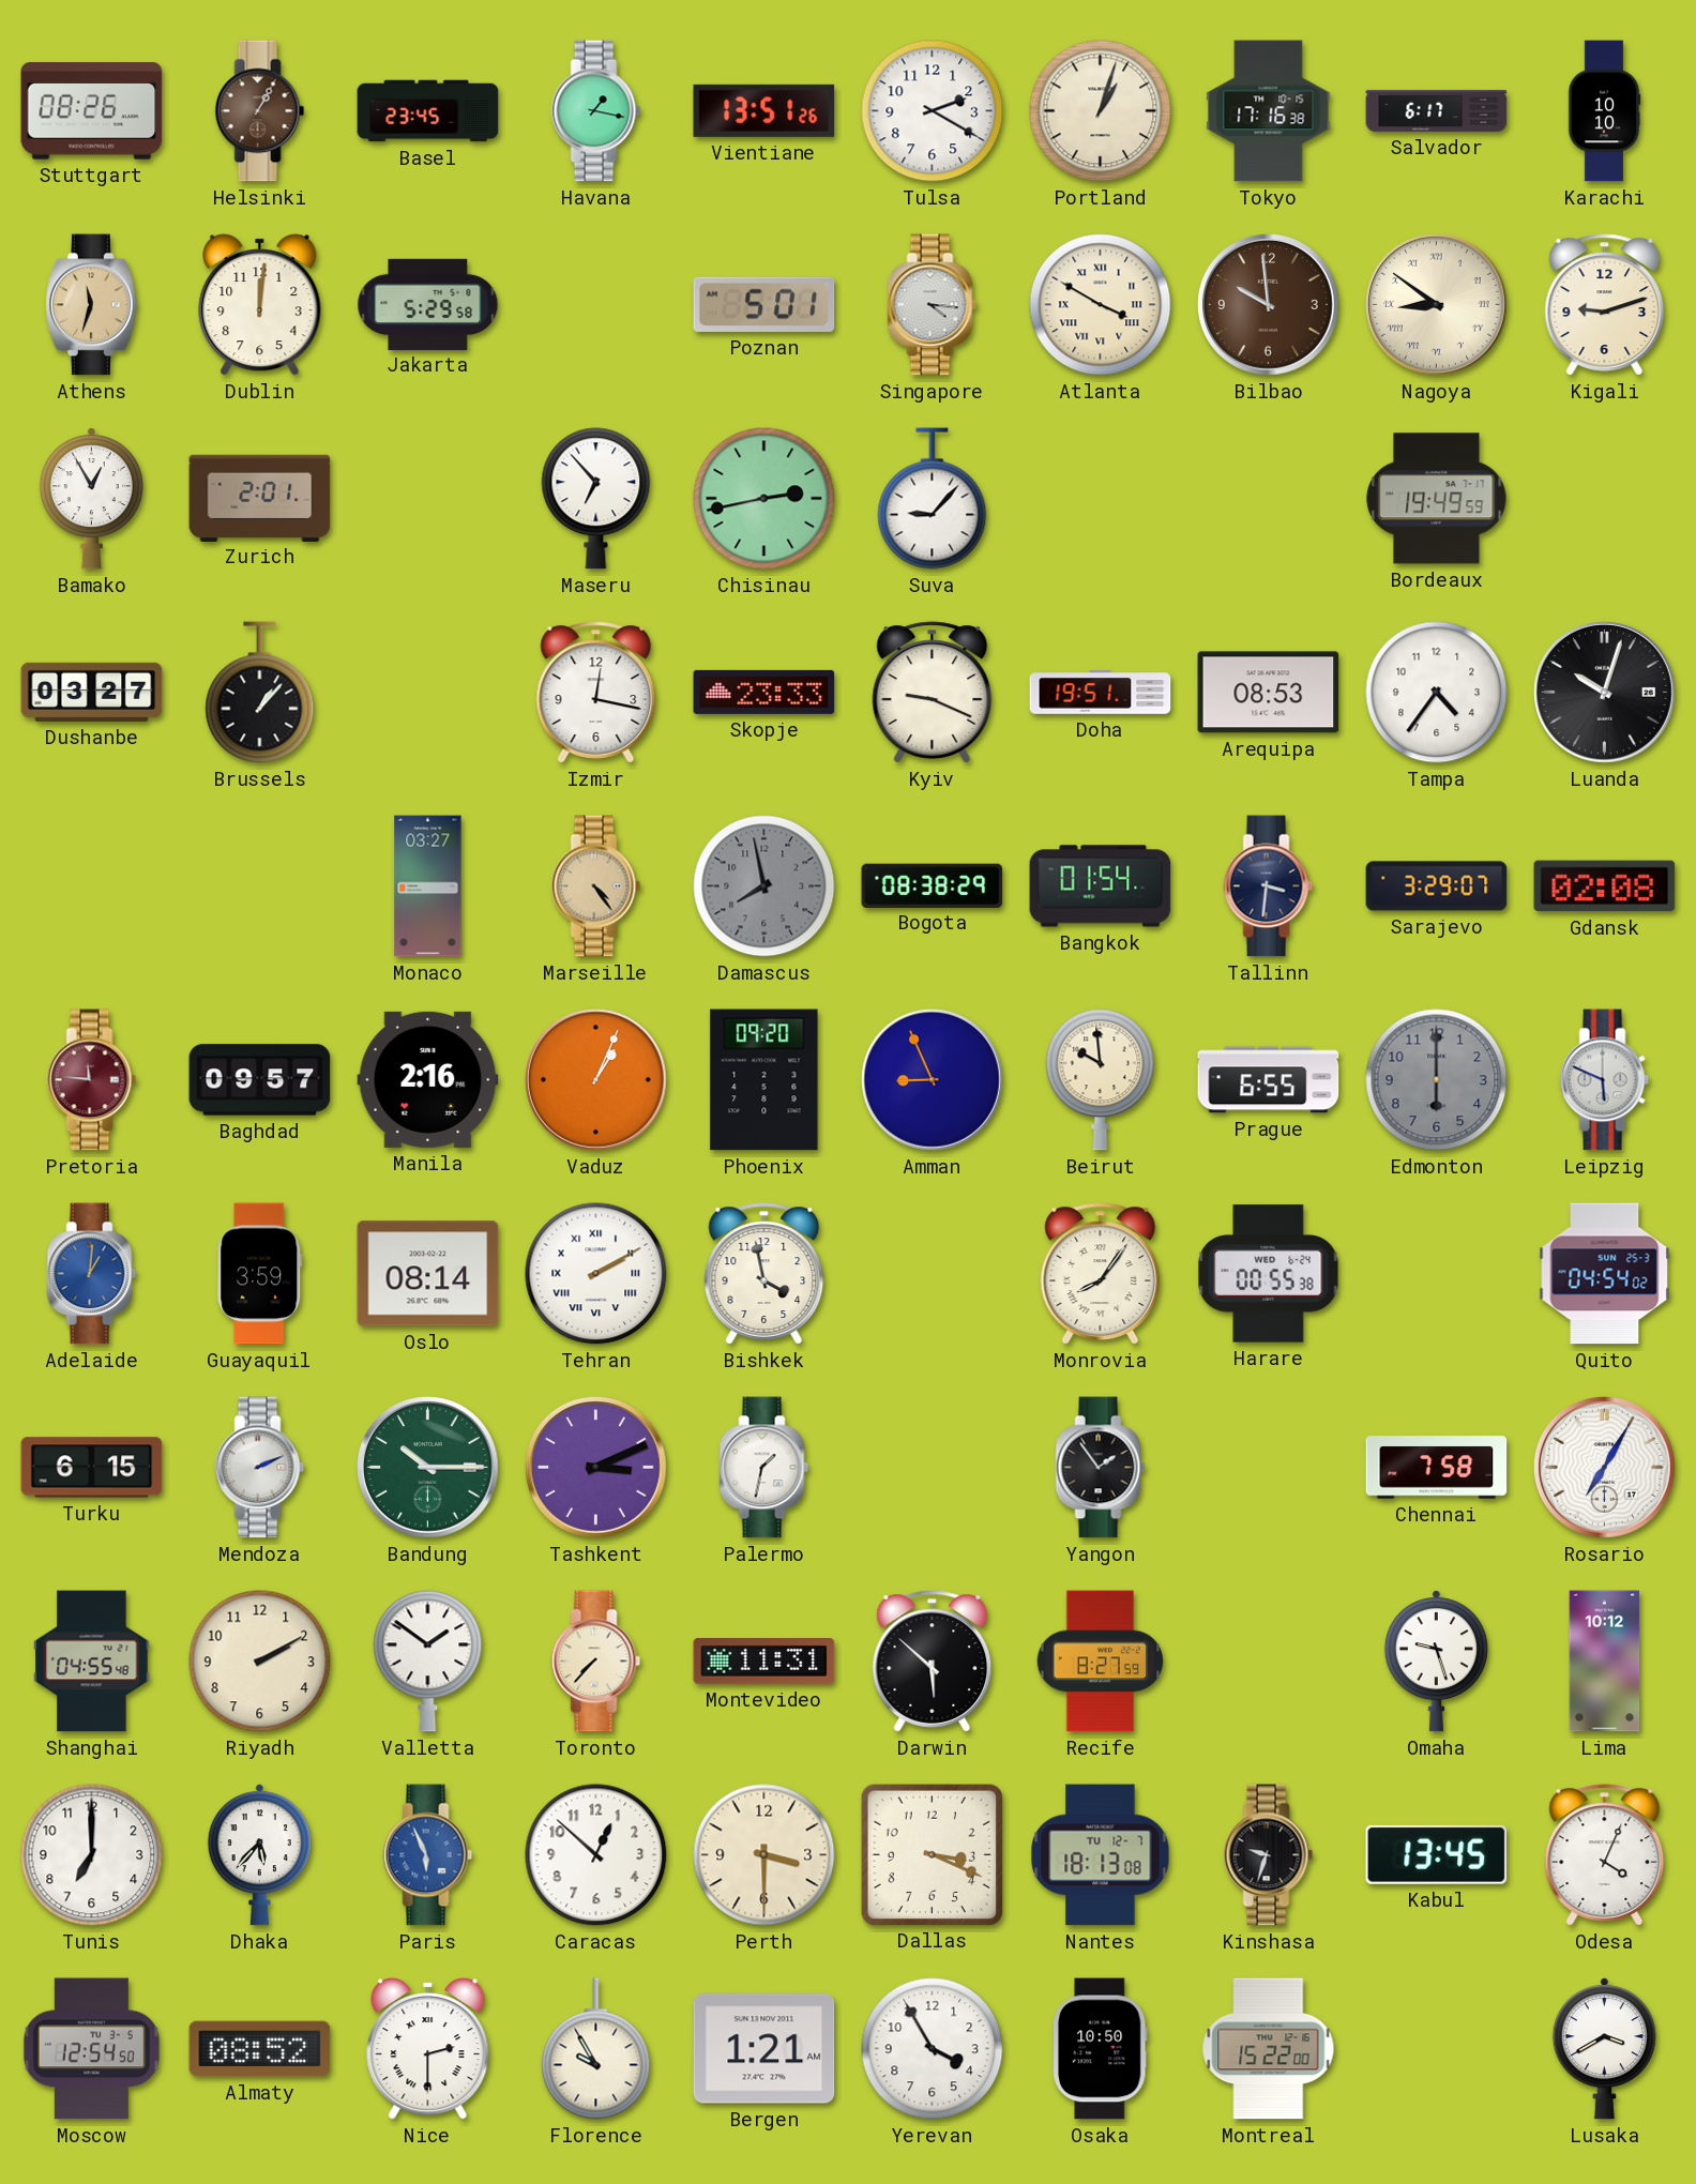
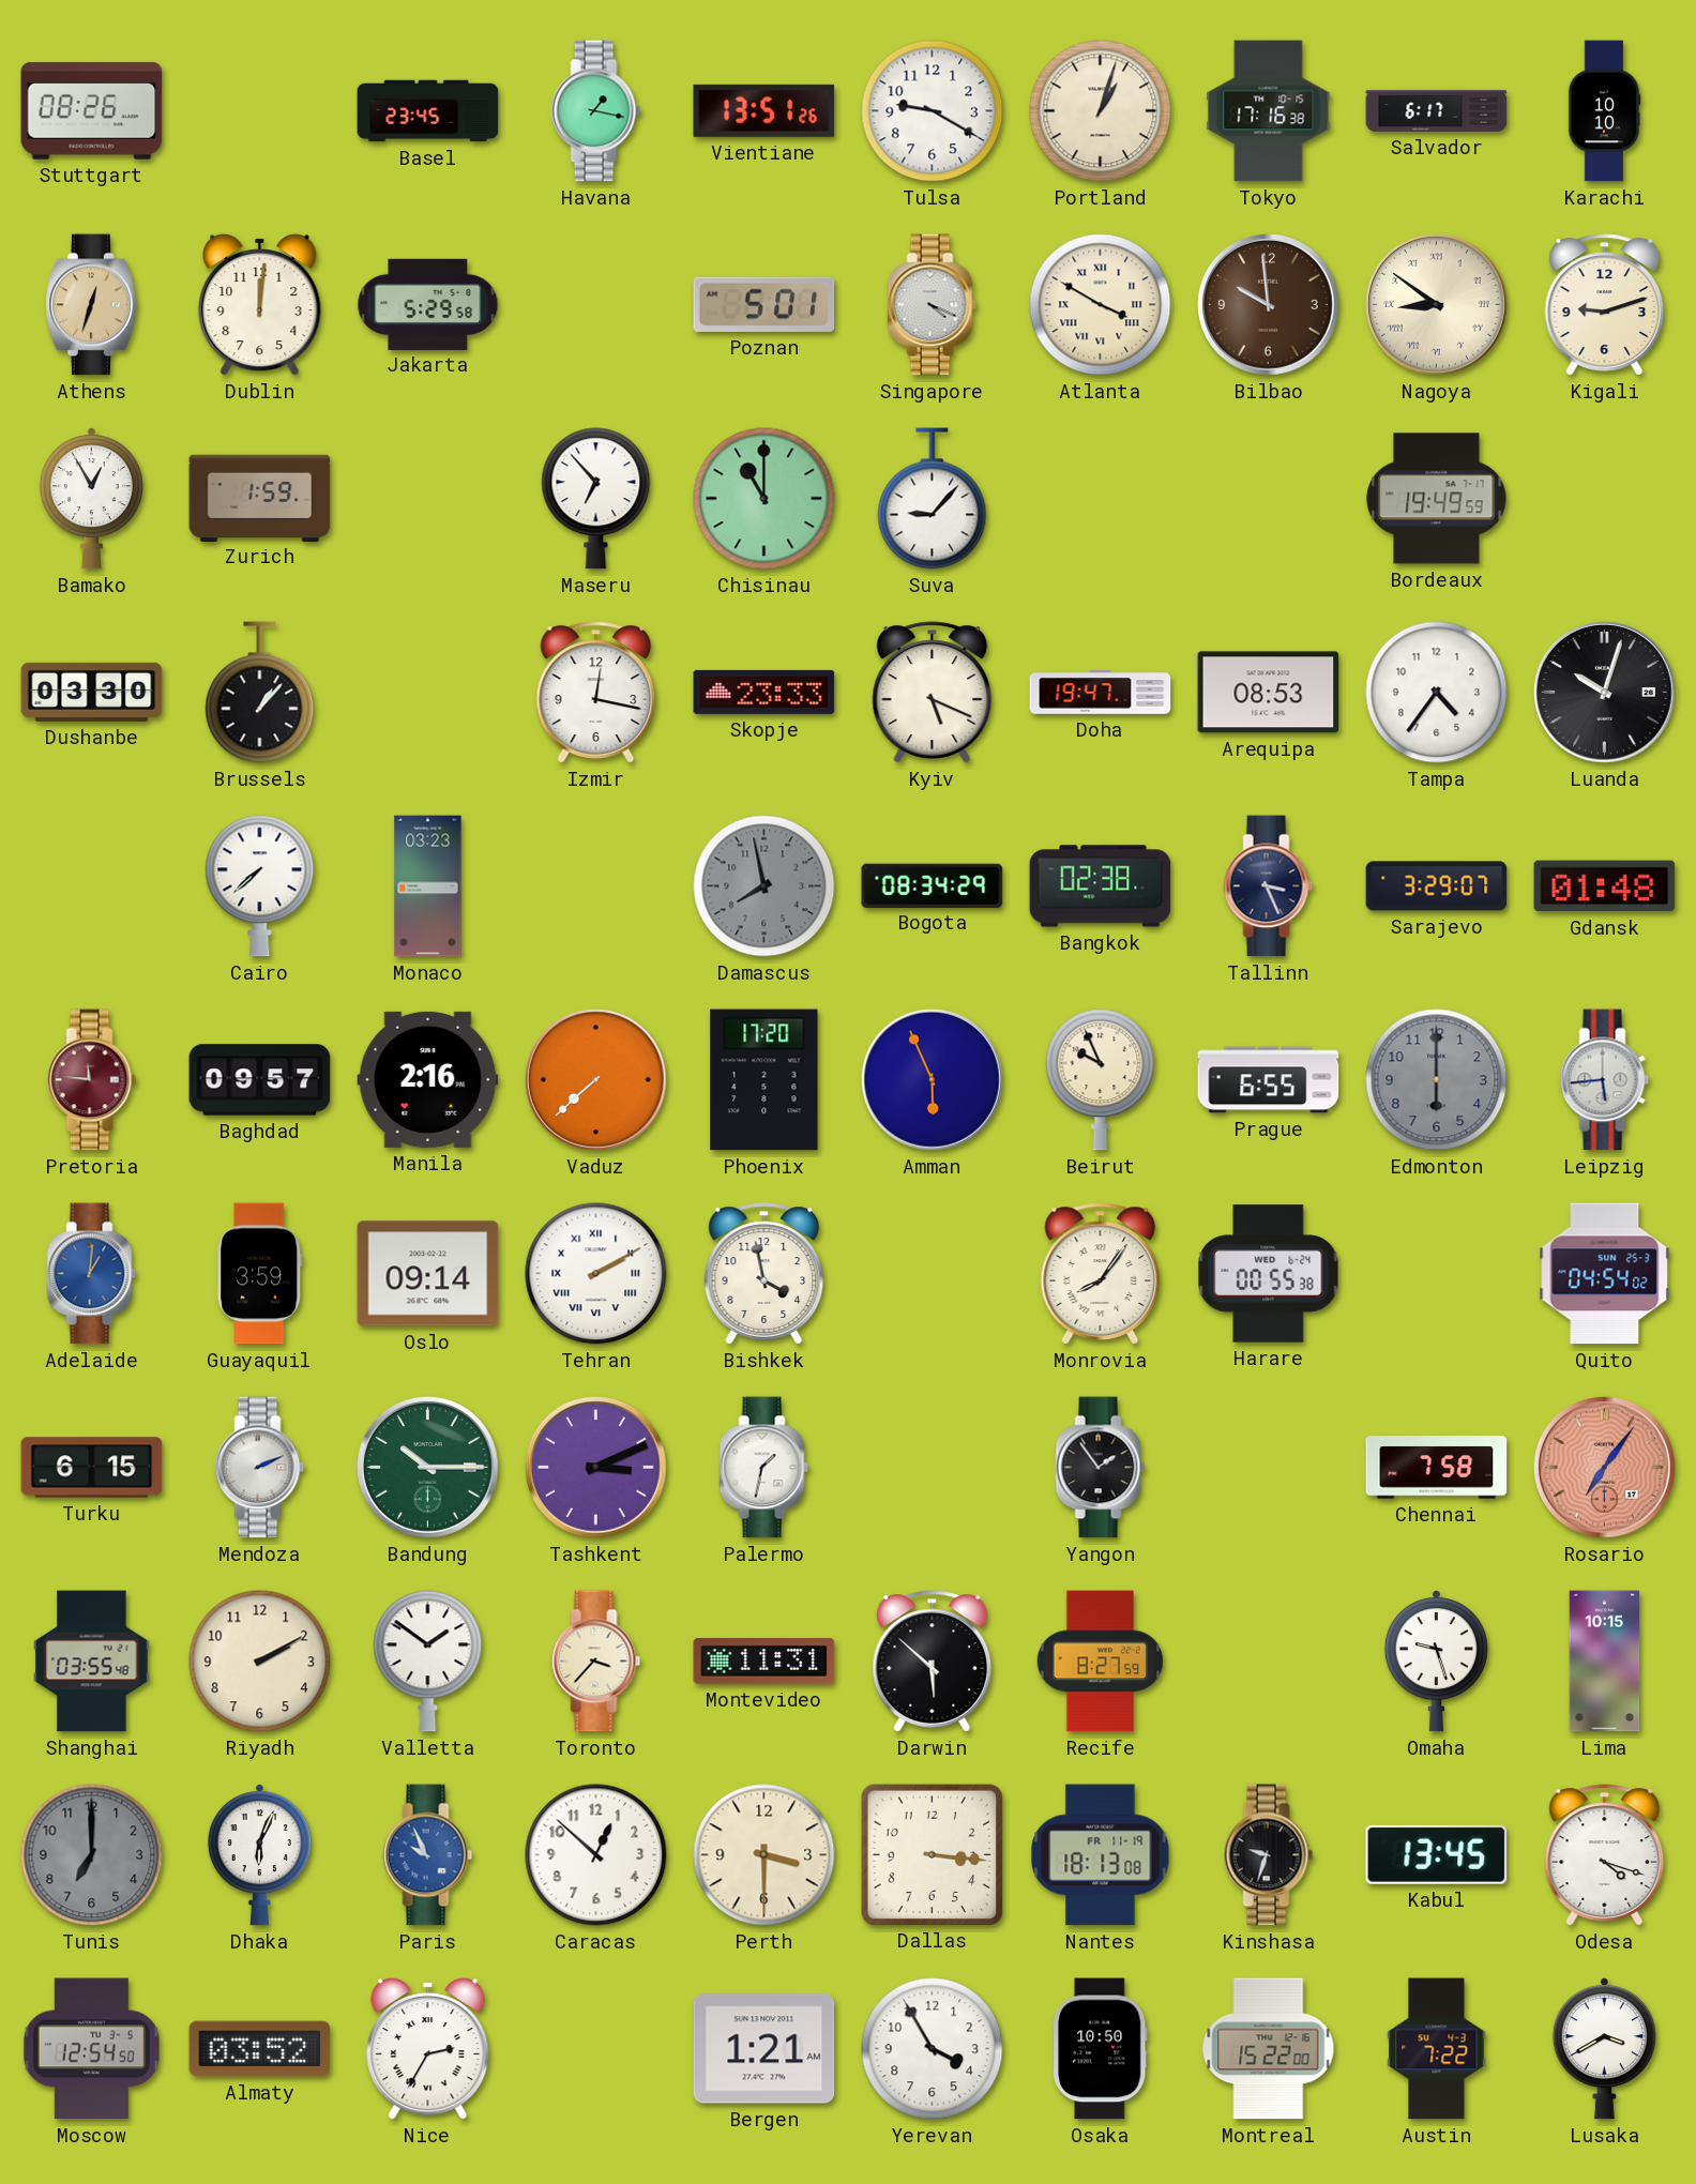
Helsinki: 1:05 -> none (260, 111)
Tulsa: 2:20 -> 9:20 (933, 111)
Athens: 11:33 -> 12:33 (92, 305)
Singapore: 4:16 -> 4:19 (933, 305)
Zurich: 2:01 -> 1:59 (260, 498)
Chisinau: 2:43 -> 11:00 (764, 499)
Dushanbe: 03:27 -> 03:30 (92, 692)
Kyiv: 9:19 -> 5:19 (933, 693)
Doha: 19:51 -> 19:47 (1101, 693)
Cairo: none -> 7:38 (260, 886)
Monaco: 03:27 -> 03:23 (428, 886)
Marseille: 4:24 -> none (596, 886)
Bogota: 08:38 -> 08:34 (933, 885)
Bangkok: 01:54 -> 02:38 (1101, 886)
Tallinn: 3:31 -> 3:26 (1269, 886)
Gdansk: 02:08 -> 01:48 (1605, 886)
Vaduz: 1:04 -> 7:38 (596, 1080)
Phoenix: 09:20 -> 17:20 (764, 1080)
Amman: 8:56 -> 5:56 (933, 1080)
Beirut: 9:59 -> 9:56 (1101, 1080)
Leipzig: 5:49 -> 5:44 (1605, 1080)
Oslo: 08:14 -> 09:14 (428, 1274)
Rosario: 7:05 -> 7:06 (1605, 1468)
Rosario dial: white -> salmon (1605, 1468)
Shanghai: 04:55 -> 03:55 (92, 1662)
Toronto: 7:37 -> 3:37 (596, 1662)
Lima: 10:12 -> 10:15 (1605, 1662)
Tunis dial: white -> grey (92, 1855)
Dhaka: 5:37 -> 6:04 (259, 1855)
Paris: 5:56 -> 9:56 (428, 1855)
Dallas: 3:19 -> 3:16 (932, 1854)
Nantes date: TU 12-7 -> FR 11-19 (1101, 1855)
Odesa: 4:04 -> 4:18 (1605, 1855)
Almaty: 08:52 -> 03:52 (260, 2049)
Nice: 2:30 -> 2:35 (428, 2049)
Florence: 9:55 -> none (596, 2049)
Austin: none -> 7:22 (1437, 2049)
